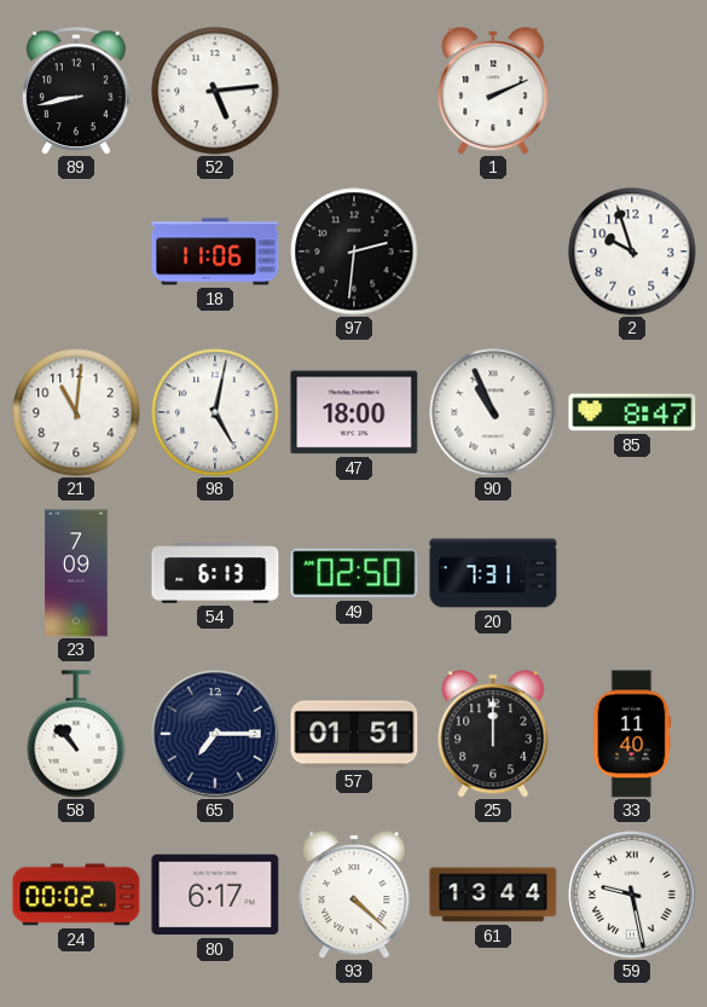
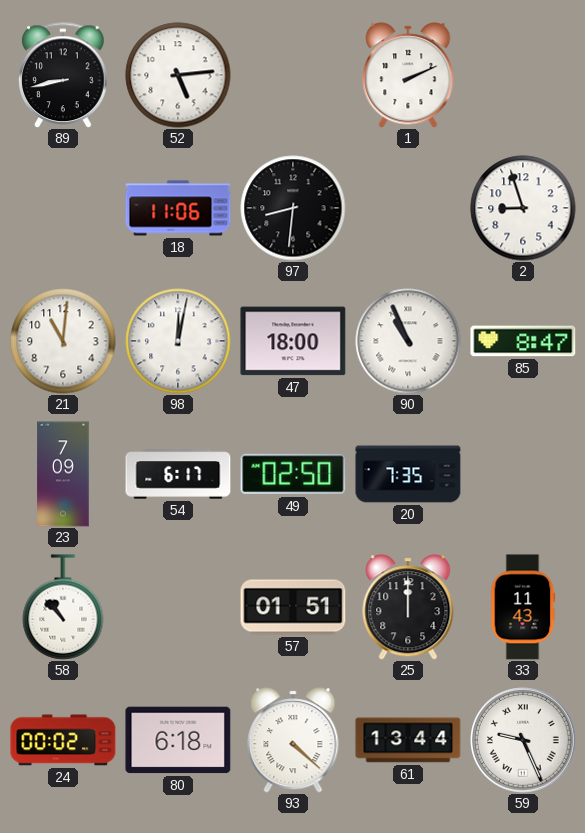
97: 2:31 -> 8:31 (293, 208)
2: 9:57 -> 8:57 (523, 208)
98: 5:02 -> 12:02 (178, 341)
54: 6:13 -> 6:17 (178, 474)
20: 7:31 -> 7:35 (408, 474)
65: 7:15 -> none (215, 734)
33: 11:40 -> 11:43 (523, 607)
80: 6:17 -> 6:18 (178, 740)
59: 9:28 -> 9:26 (523, 740)
